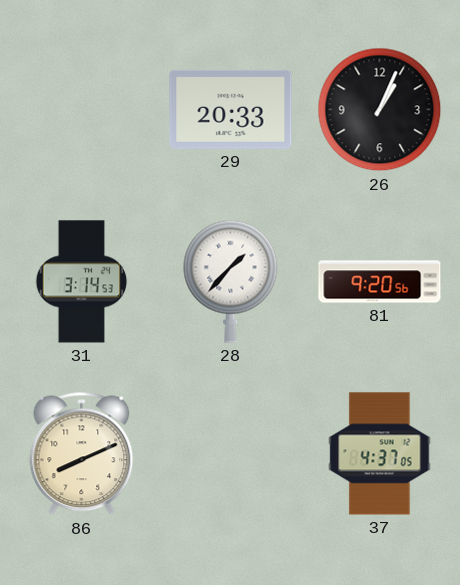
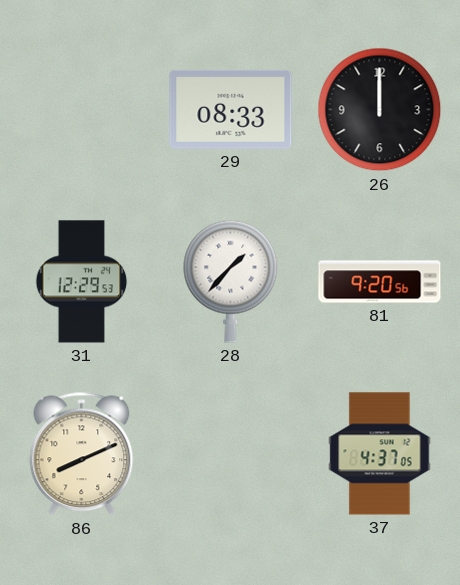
29: 20:33 -> 08:33 (231, 109)
26: 1:04 -> 12:00 (380, 110)
31: 3:14 -> 12:29 (82, 282)
